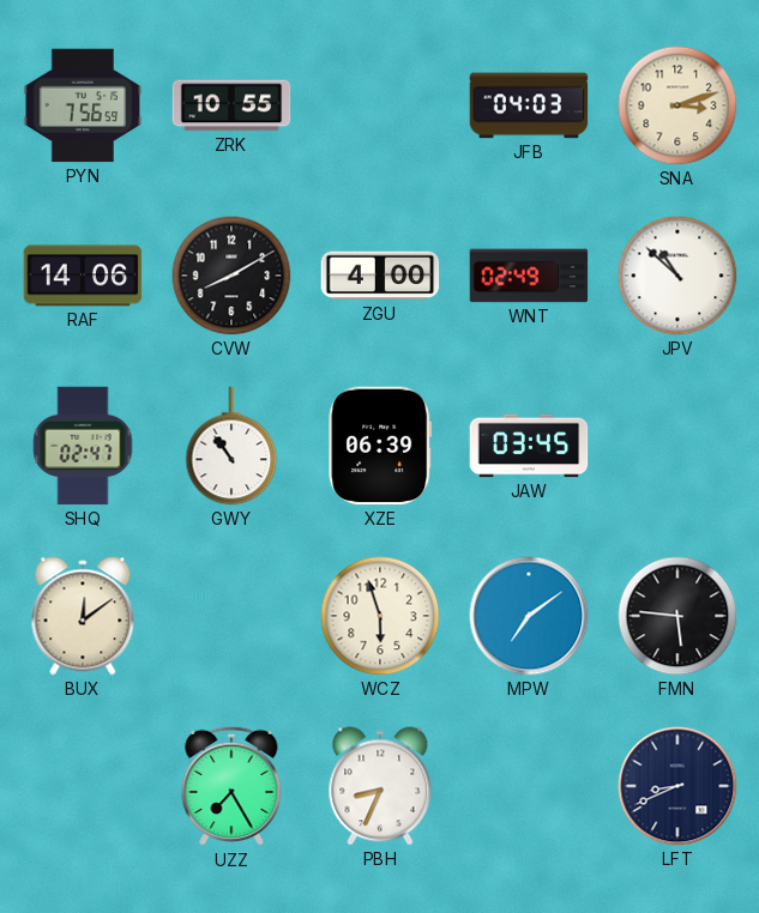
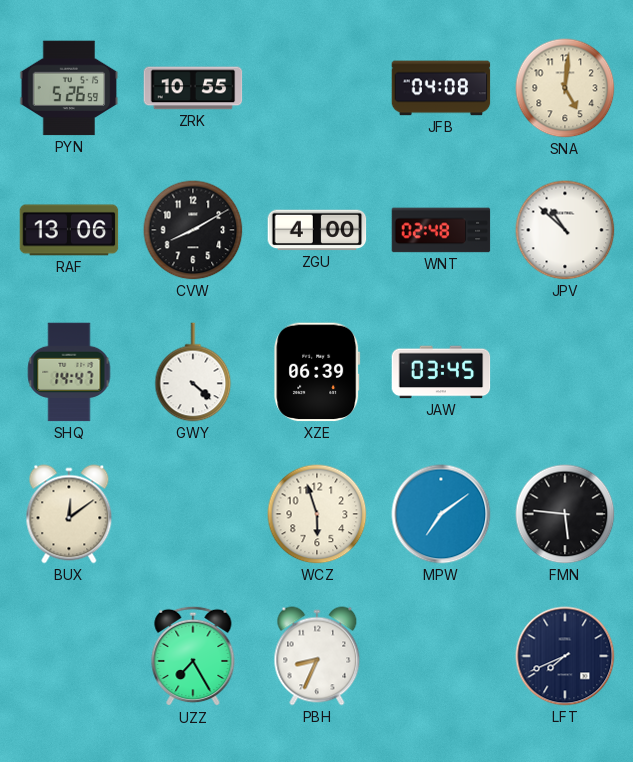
PYN: 7:56 -> 5:26 (69, 88)
JFB: 04:03 -> 04:08 (441, 88)
SNA: 3:12 -> 5:01 (565, 88)
RAF: 14:06 -> 13:06 (69, 230)
WNT: 02:49 -> 02:48 (441, 230)
SHQ: 02:47 -> 14:47 (69, 372)
GWY: 10:54 -> 4:22 (193, 372)
LFT: 8:41 -> 7:41 (565, 656)
